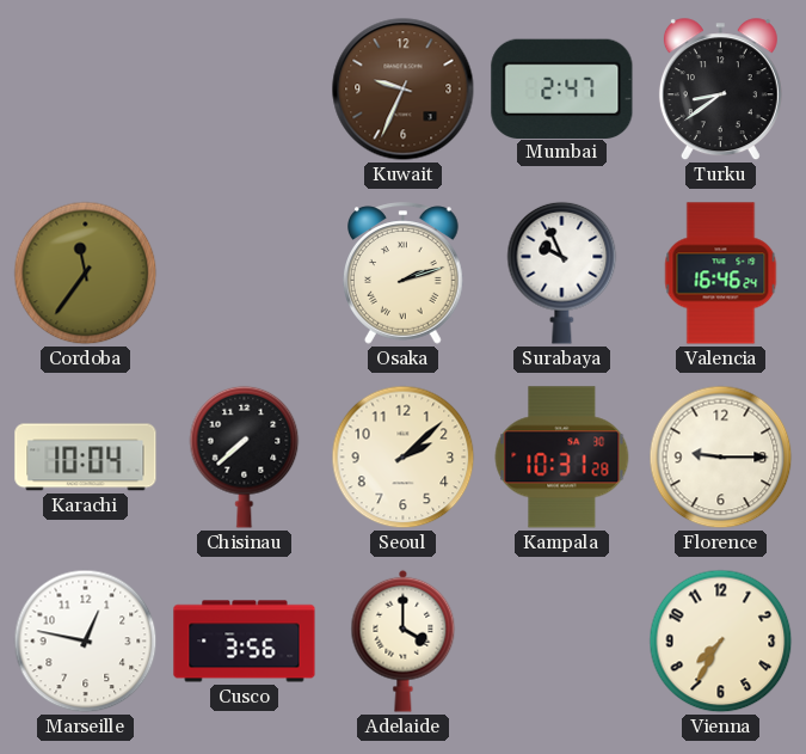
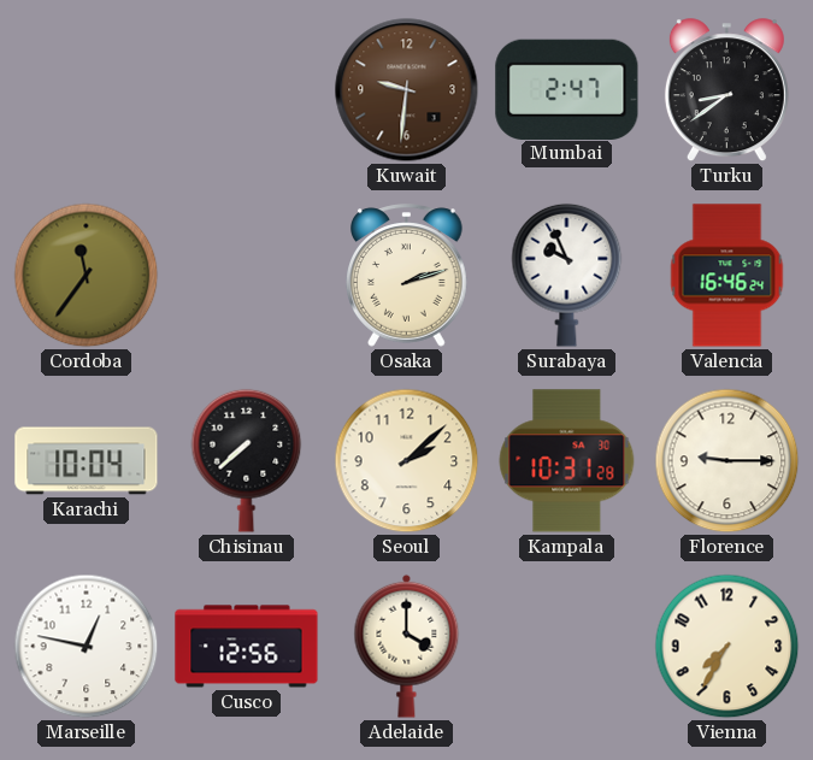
Kuwait: 9:34 -> 9:31 (407, 90)
Cusco: 3:56 -> 12:56 (247, 647)
